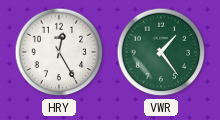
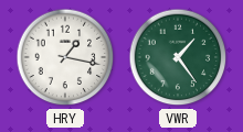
HRY: 12:25 -> 1:17 (65, 57)
